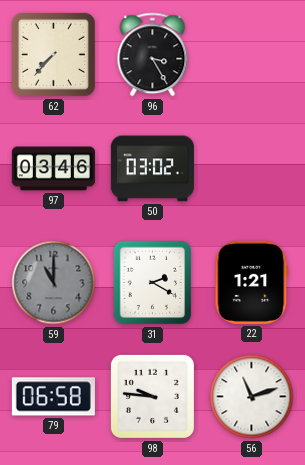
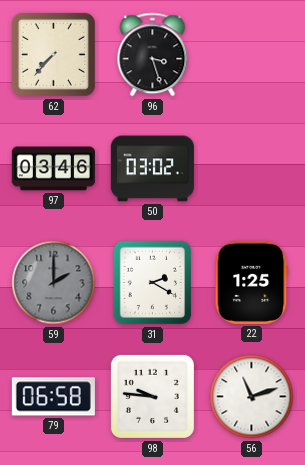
96: 3:25 -> 3:27 (153, 55)
59: 11:00 -> 2:00 (54, 283)
22: 1:21 -> 1:25 (252, 282)
